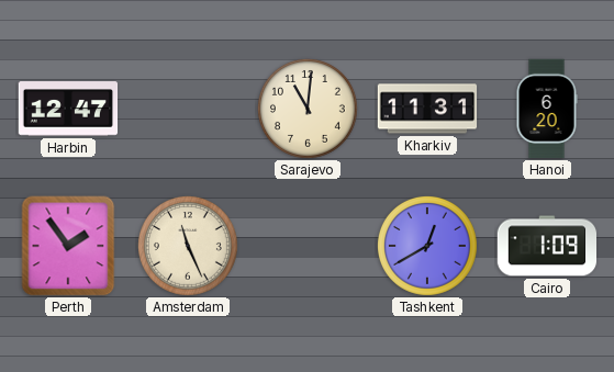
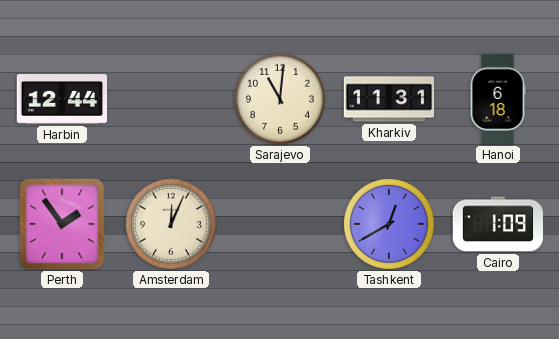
Harbin: 12:47 -> 12:44 (62, 99)
Hanoi: 6:20 -> 6:18 (498, 99)
Amsterdam: 11:26 -> 12:04 (171, 224)
